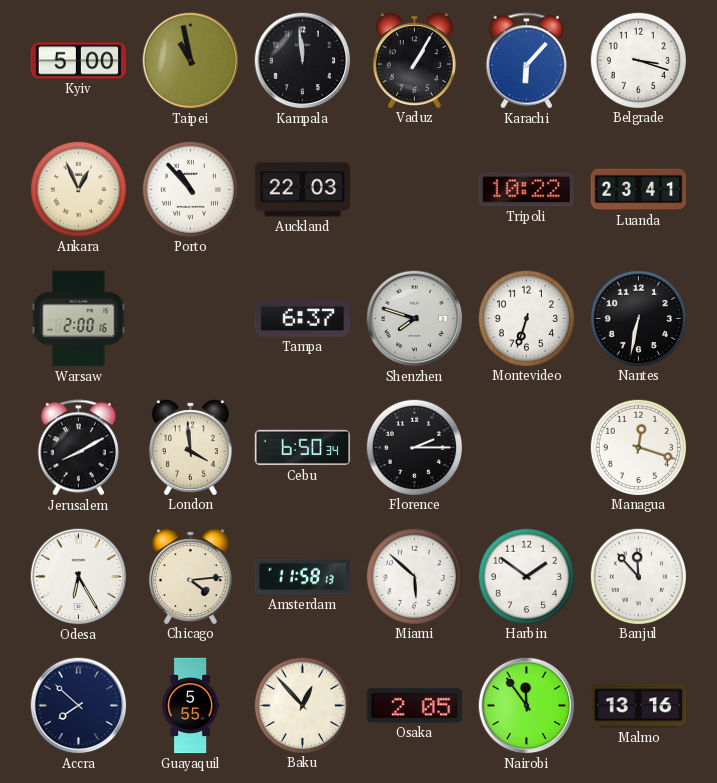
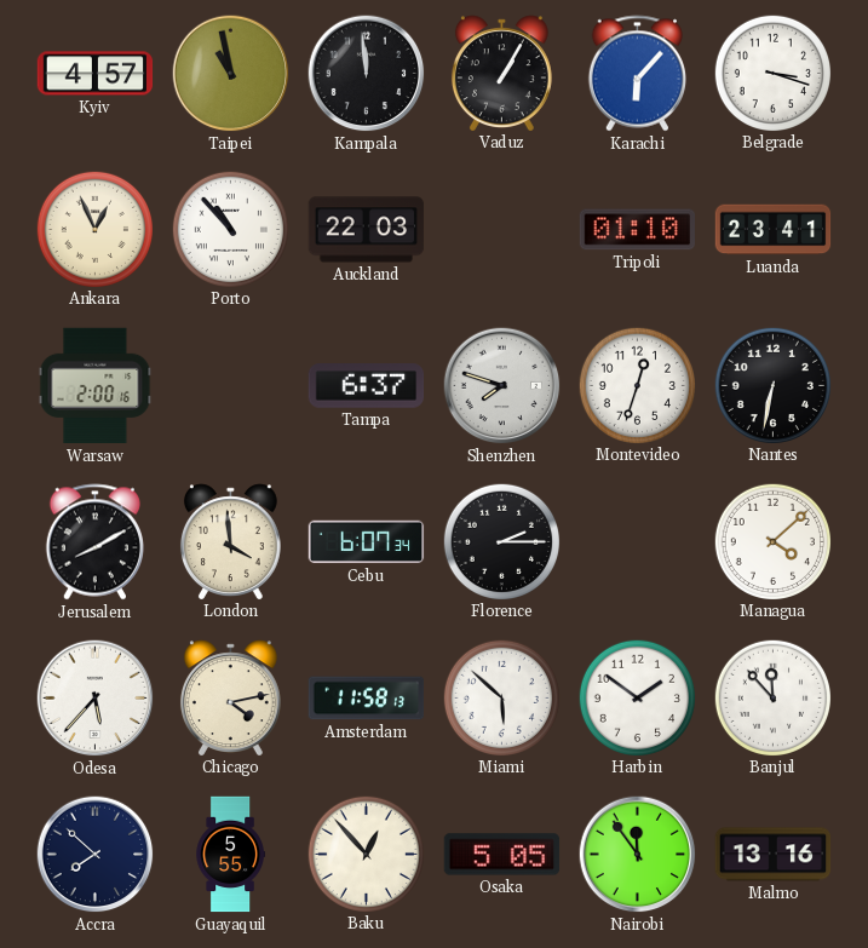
Kyiv: 5:00 -> 4:57 (96, 74)
Tripoli: 10:22 -> 01:10 (638, 230)
Montevideo: 6:33 -> 12:33 (637, 385)
Cebu: 6:50 -> 6:07 (367, 542)
Managua: 12:18 -> 4:08 (772, 541)
Odesa: 6:25 -> 5:37 (96, 699)
Chicago: 4:14 -> 4:13 (230, 697)
Osaka: 2:05 -> 5:05 (502, 855)
